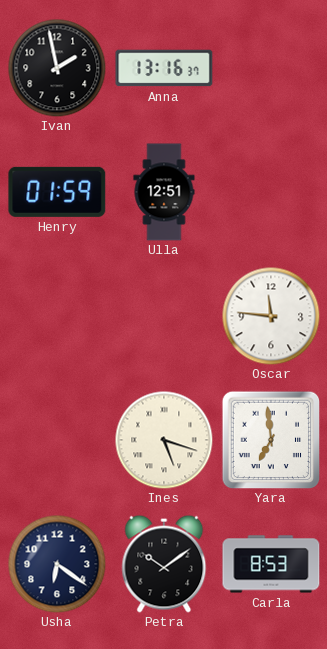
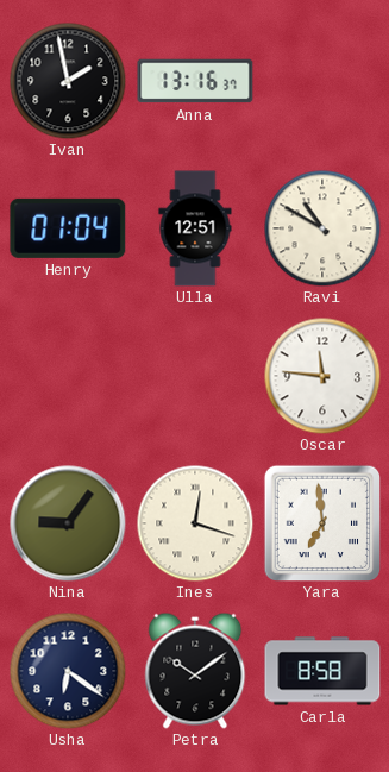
Henry: 01:59 -> 01:04 (68, 228)
Ravi: none -> 10:50 (322, 228)
Nina: none -> 9:06 (68, 523)
Ines: 5:18 -> 12:18 (195, 523)
Carla: 8:53 -> 8:58 (322, 671)
